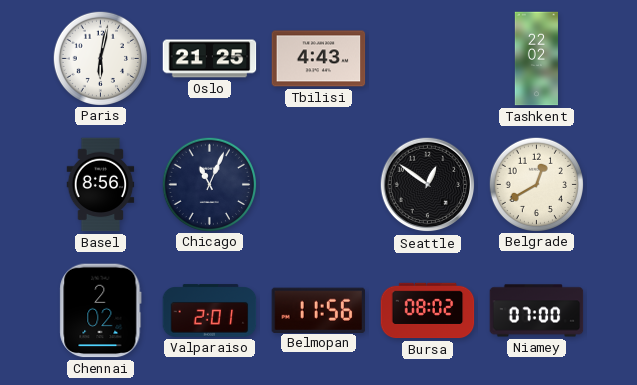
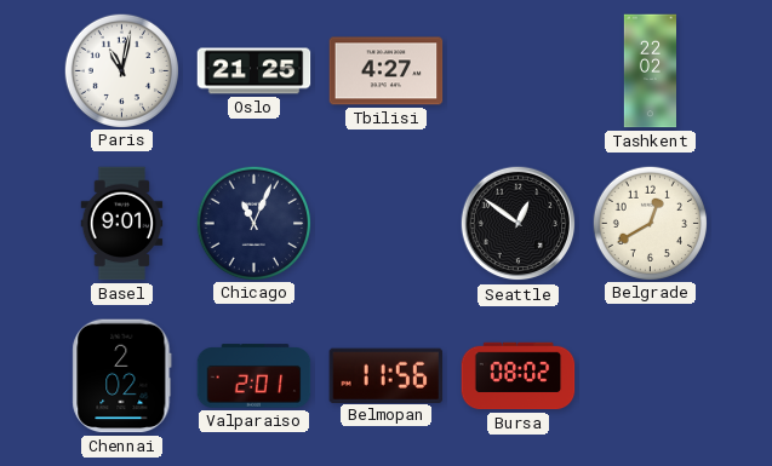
Paris: 6:02 -> 11:02 (121, 70)
Tbilisi: 4:43 -> 4:27 (387, 71)
Basel: 8:56 -> 9:01 (122, 224)
Niamey: 07:00 -> none (537, 311)
